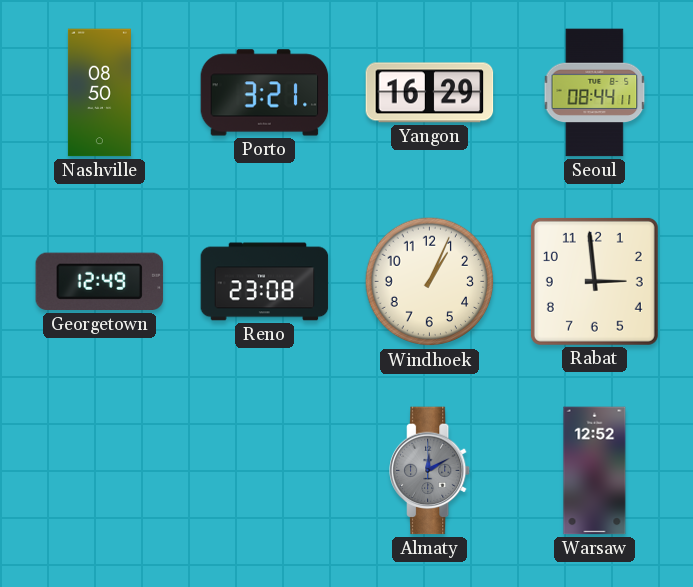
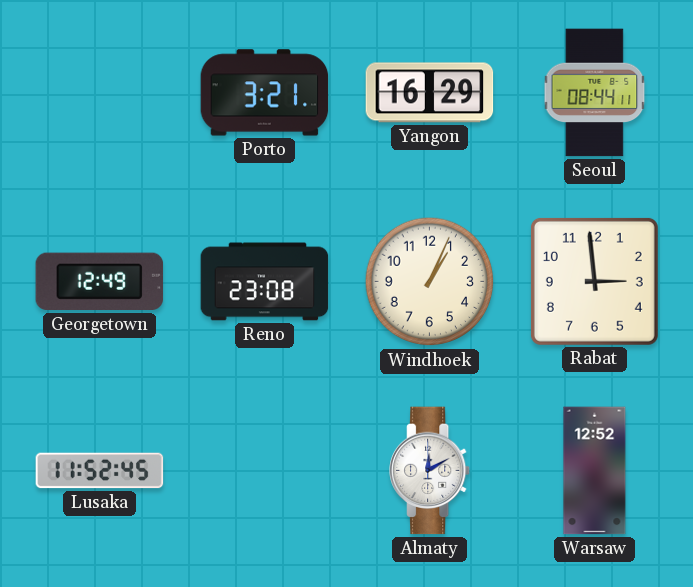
Nashville: 08:50 -> none (99, 93)
Lusaka: none -> 11:52 (100, 471)
Almaty dial: grey -> white (431, 471)
